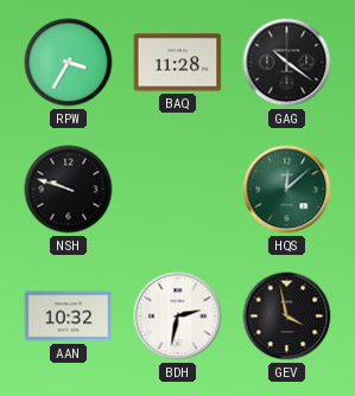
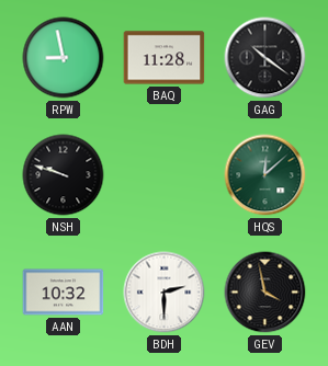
RPW: 3:35 -> 8:58 (64, 58)
BDH: 2:32 -> 2:30 (165, 293)
